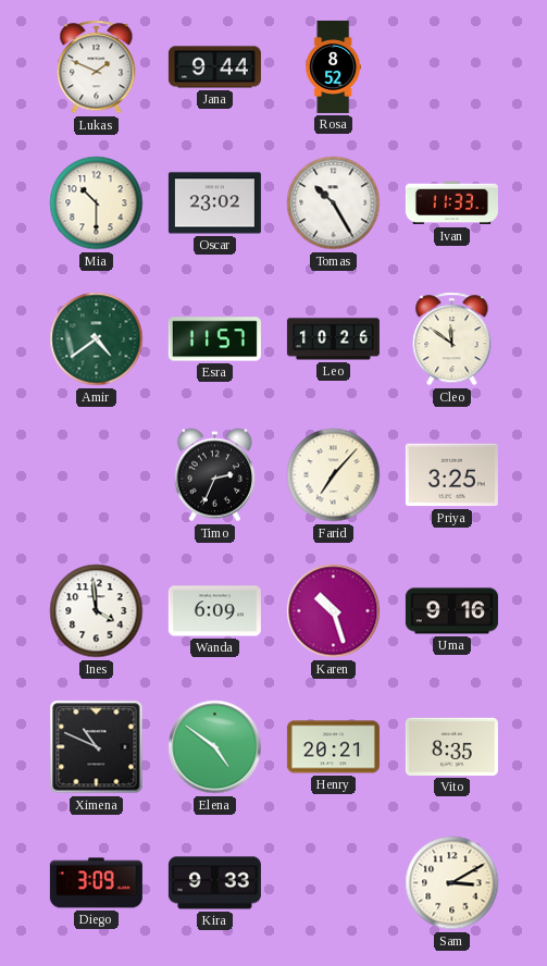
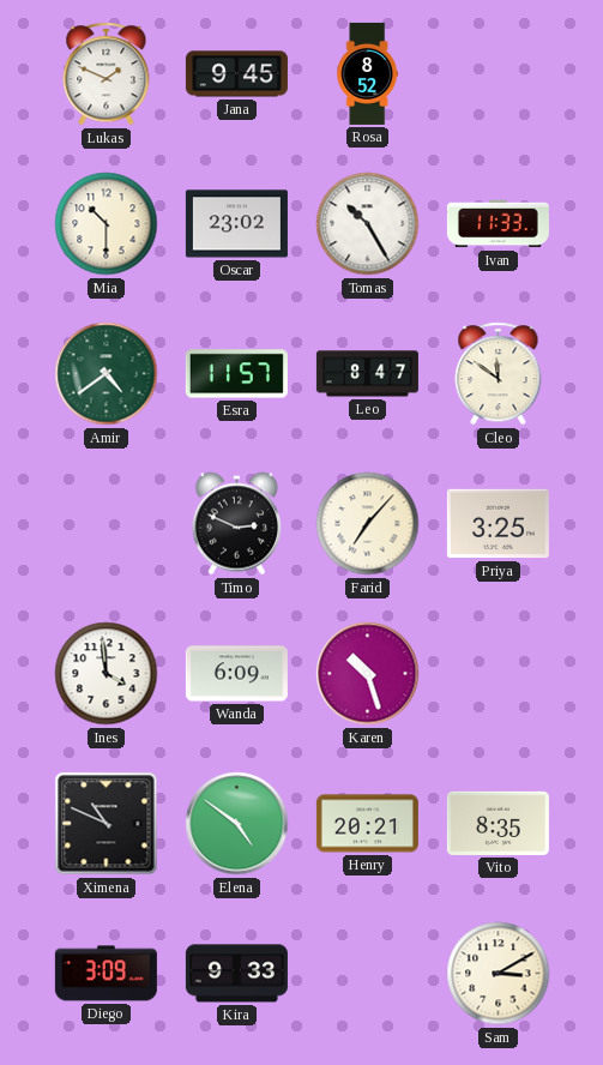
Jana: 9:44 -> 9:45 (236, 74)
Leo: 10:26 -> 8:47 (367, 374)
Timo: 2:34 -> 2:49 (236, 524)
Uma: 9:16 -> none (451, 611)
